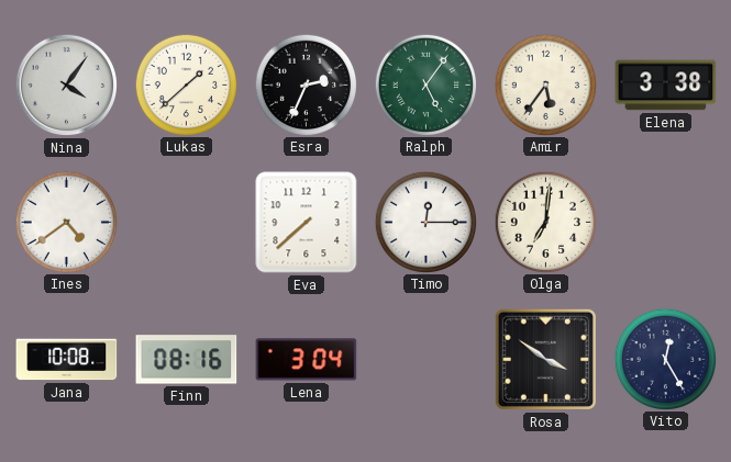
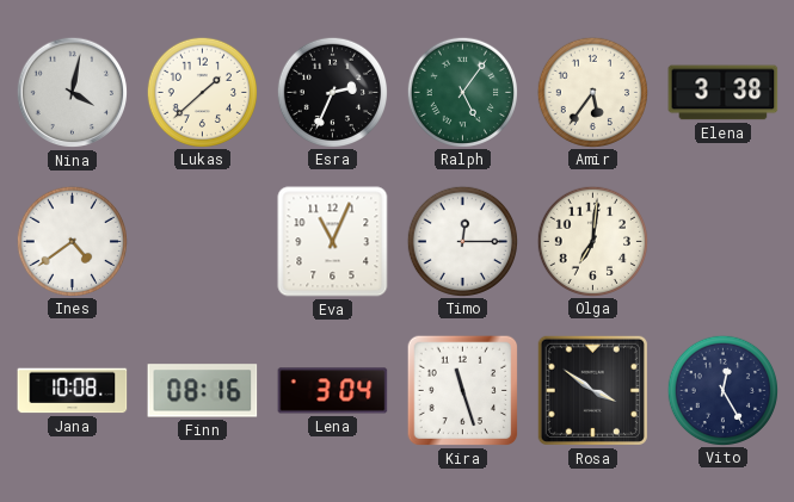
Nina: 4:06 -> 4:02 (73, 93)
Eva: 7:38 -> 11:04 (333, 242)
Kira: none -> 11:27 (463, 391)
